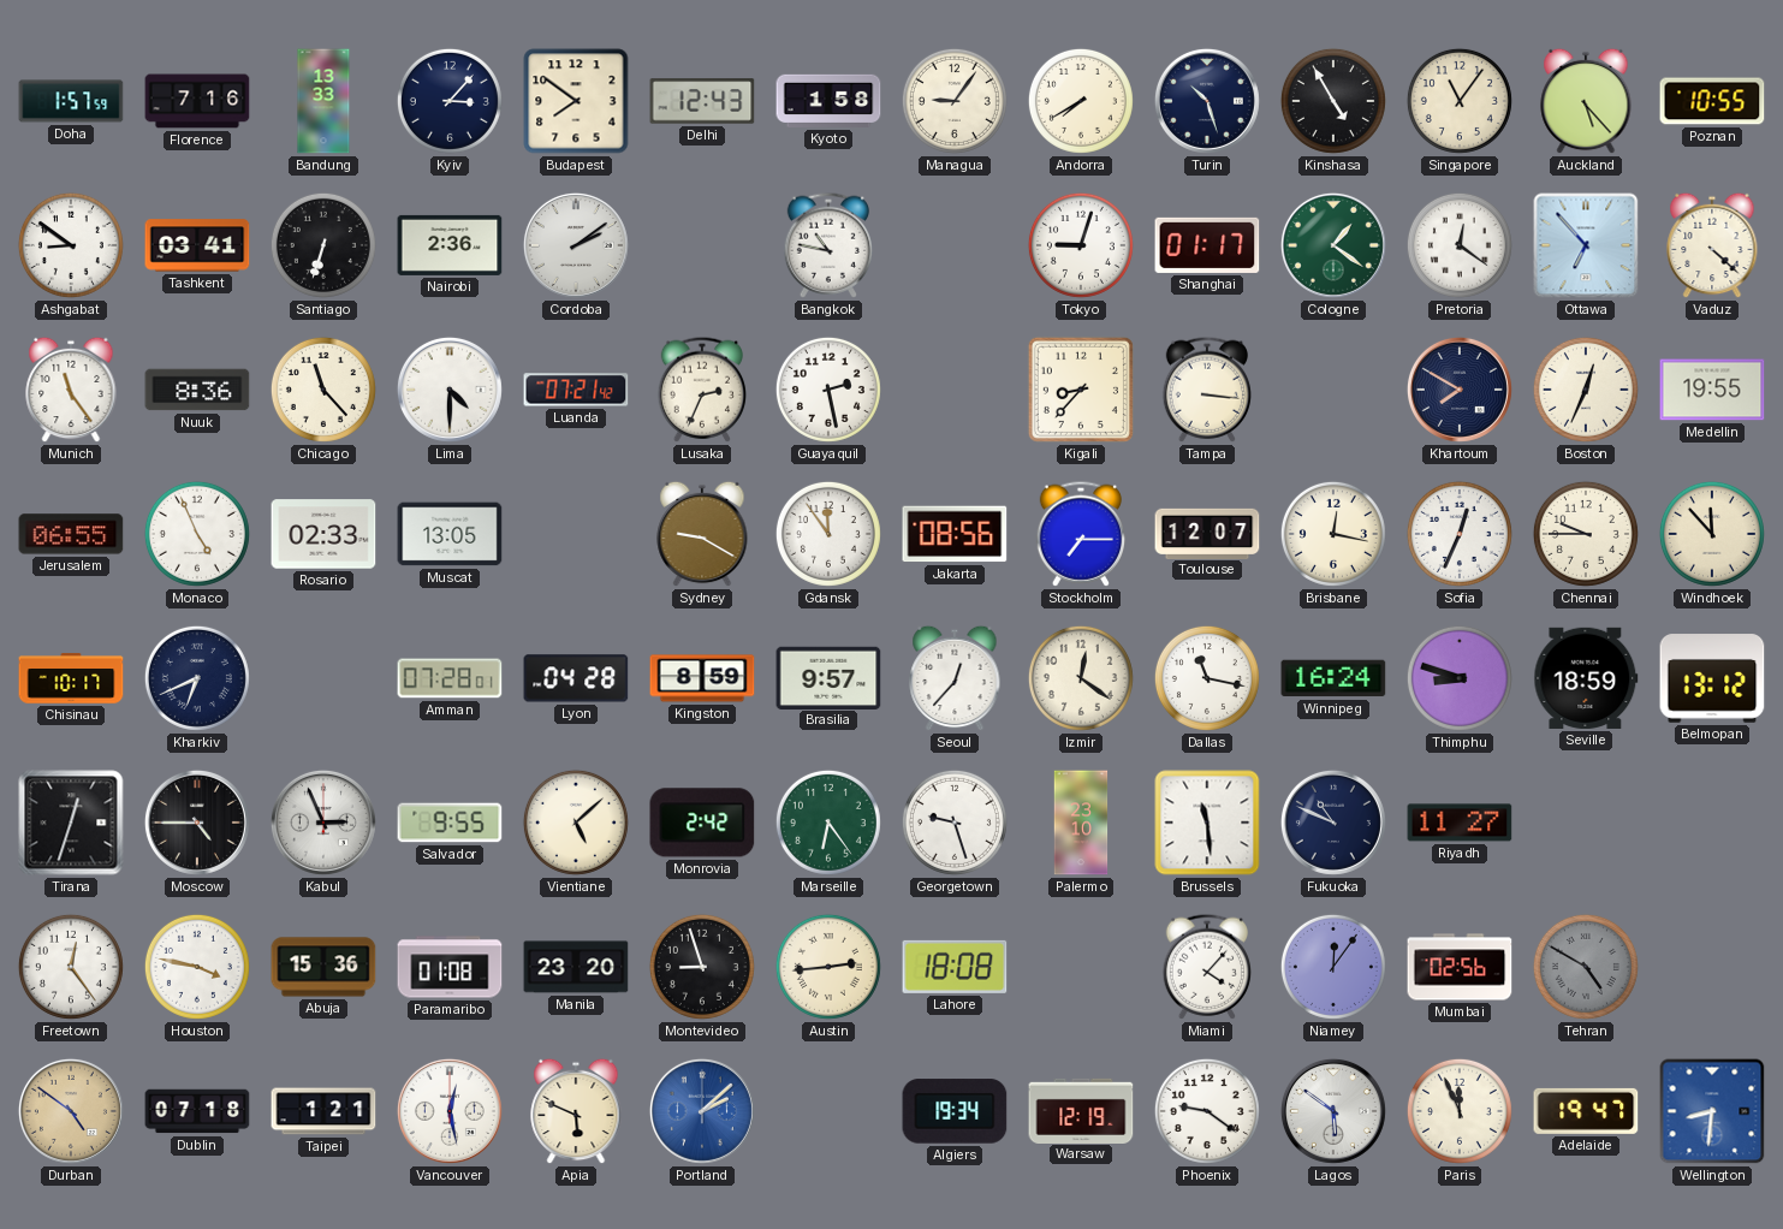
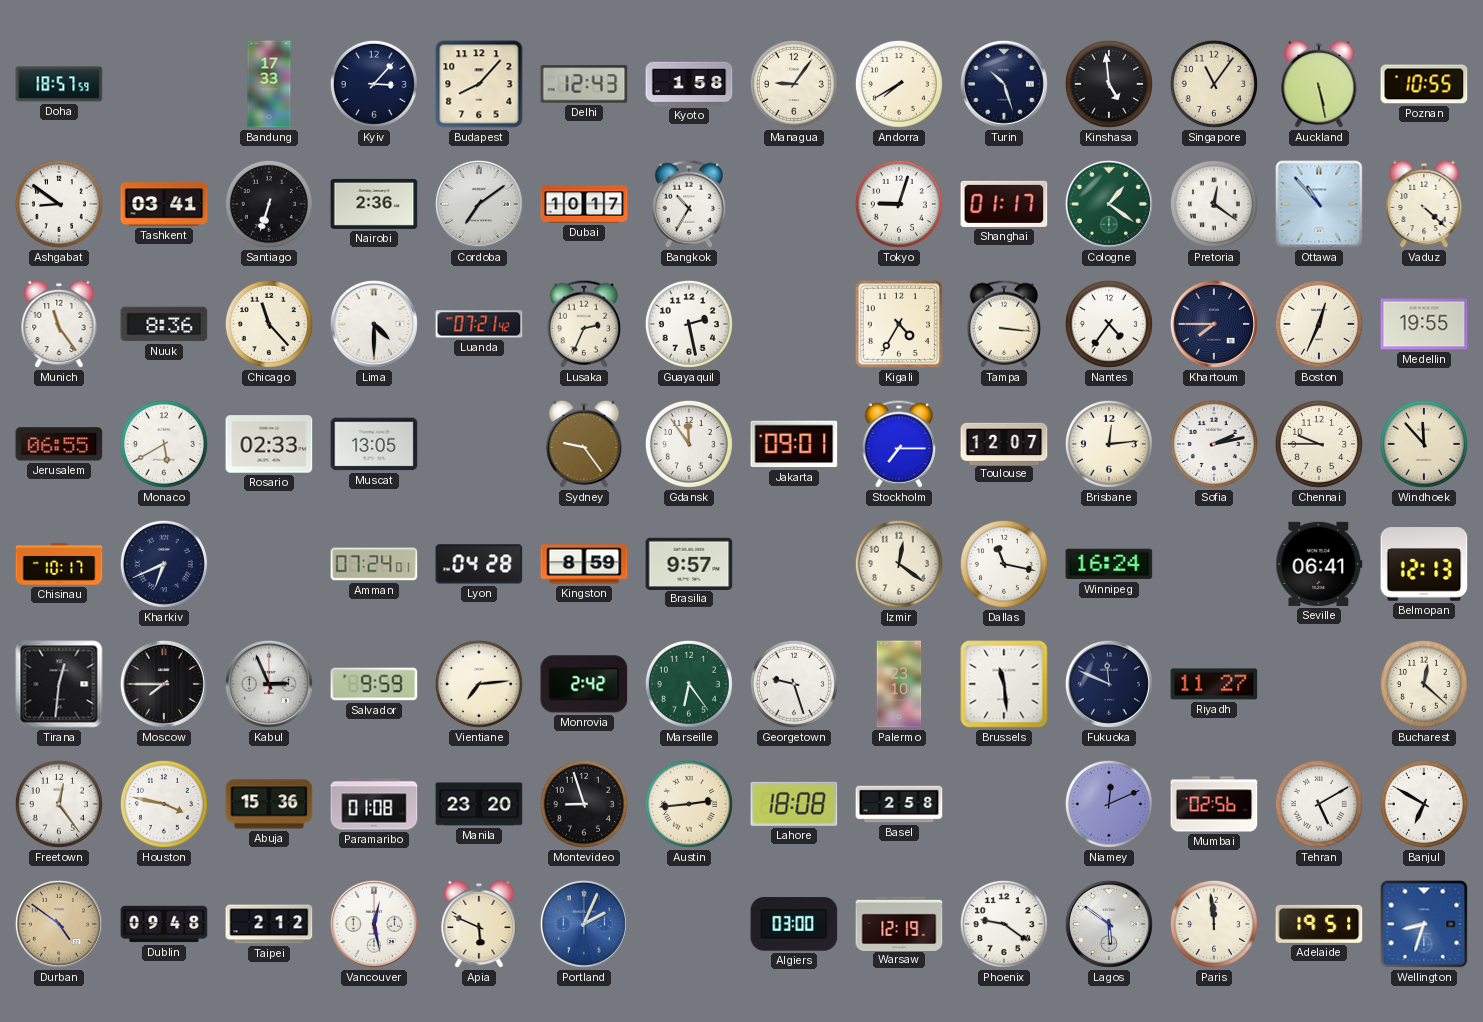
Doha: 1:57 -> 18:57 (59, 84)
Florence: 7:16 -> none (197, 101)
Bandung: 13:33 -> 17:33 (269, 84)
Budapest: 7:51 -> 8:07 (479, 84)
Kinshasa: 4:55 -> 4:59 (1109, 84)
Auckland: 5:23 -> 5:28 (1319, 84)
Cordoba: 2:09 -> 7:09 (479, 204)
Dubai: none -> 10:17 (584, 204)
Bangkok: 10:47 -> 10:35 (688, 204)
Ottawa: 6:53 -> 10:53 (1319, 204)
Kigali: 8:37 -> 4:35 (899, 324)
Nantes: none -> 4:36 (1109, 324)
Khartoum: 7:50 -> 7:45 (1214, 324)
Monaco: 4:56 -> 5:40 (164, 444)
Sydney: 9:20 -> 9:24 (584, 444)
Jakarta: 08:56 -> 09:01 (794, 444)
Brisbane: 12:17 -> 12:14 (1109, 444)
Sofia: 12:34 -> 2:13 (1214, 444)
Amman: 07:28 -> 07:24 (374, 564)
Seoul: 12:37 -> none (955, 678)
Thimphu: 8:48 -> none (1460, 678)
Seville: 18:59 -> 06:41 (1319, 564)
Belmopan: 13:12 -> 12:13 (1424, 564)
Tirana: 12:33 -> 12:31 (59, 684)
Moscow: 4:45 -> 7:45 (164, 684)
Salvador: 9:55 -> 9:59 (374, 684)
Vientiane: 5:08 -> 7:14 (479, 684)
Fukuoka: 10:49 -> 11:49 (1109, 684)
Bucharest: none -> 12:22 (1424, 684)
Basel: none -> 2:58 (899, 804)
Miami: 4:07 -> none (1206, 967)
Niamey: 12:06 -> 12:11 (1109, 804)
Tehran: 4:50 -> 5:10 (1319, 804)
Tehran dial: grey -> white (1319, 804)
Banjul: none -> 6:50 (1424, 804)
Dublin: 07:18 -> 09:48 (164, 924)
Taipei: 1:21 -> 2:12 (269, 924)
Portland: 2:08 -> 2:04 (584, 924)
Algiers: 19:34 -> 03:00 (794, 924)
Paris: 11:56 -> 11:59 (1214, 924)
Adelaide: 19:47 -> 19:51 (1319, 924)
Wellington: 8:31 -> 8:33 (1424, 924)
